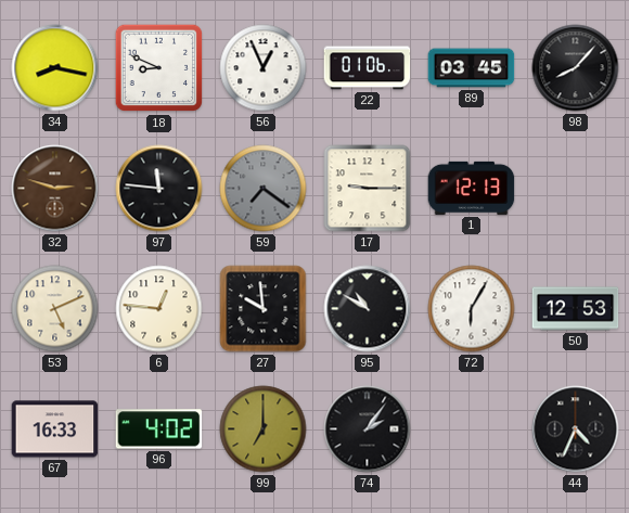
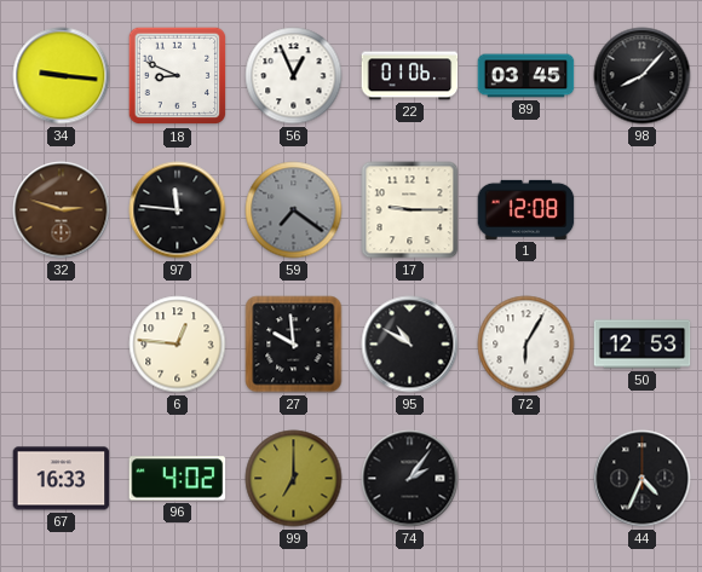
34: 8:17 -> 9:16 (62, 76)
1: 12:13 -> 12:08 (526, 209)
53: 5:11 -> none (55, 309)
